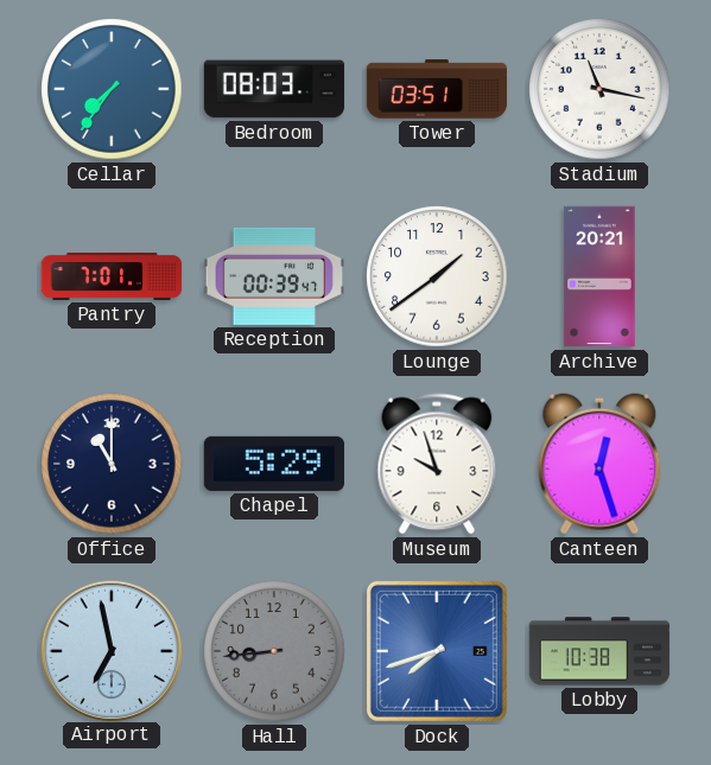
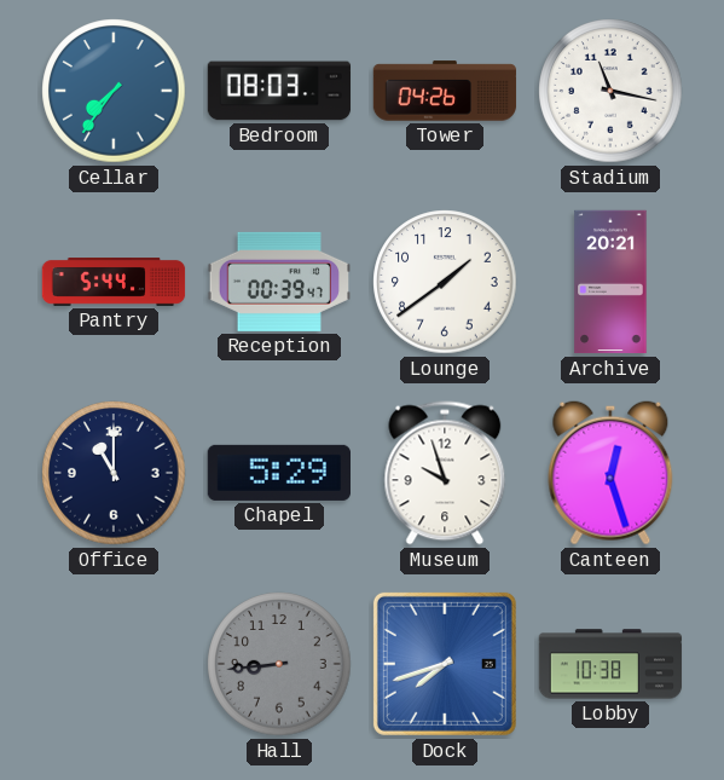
Tower: 03:51 -> 04:26 (445, 91)
Pantry: 7:01 -> 5:44 (114, 283)
Airport: 6:58 -> none (110, 650)
